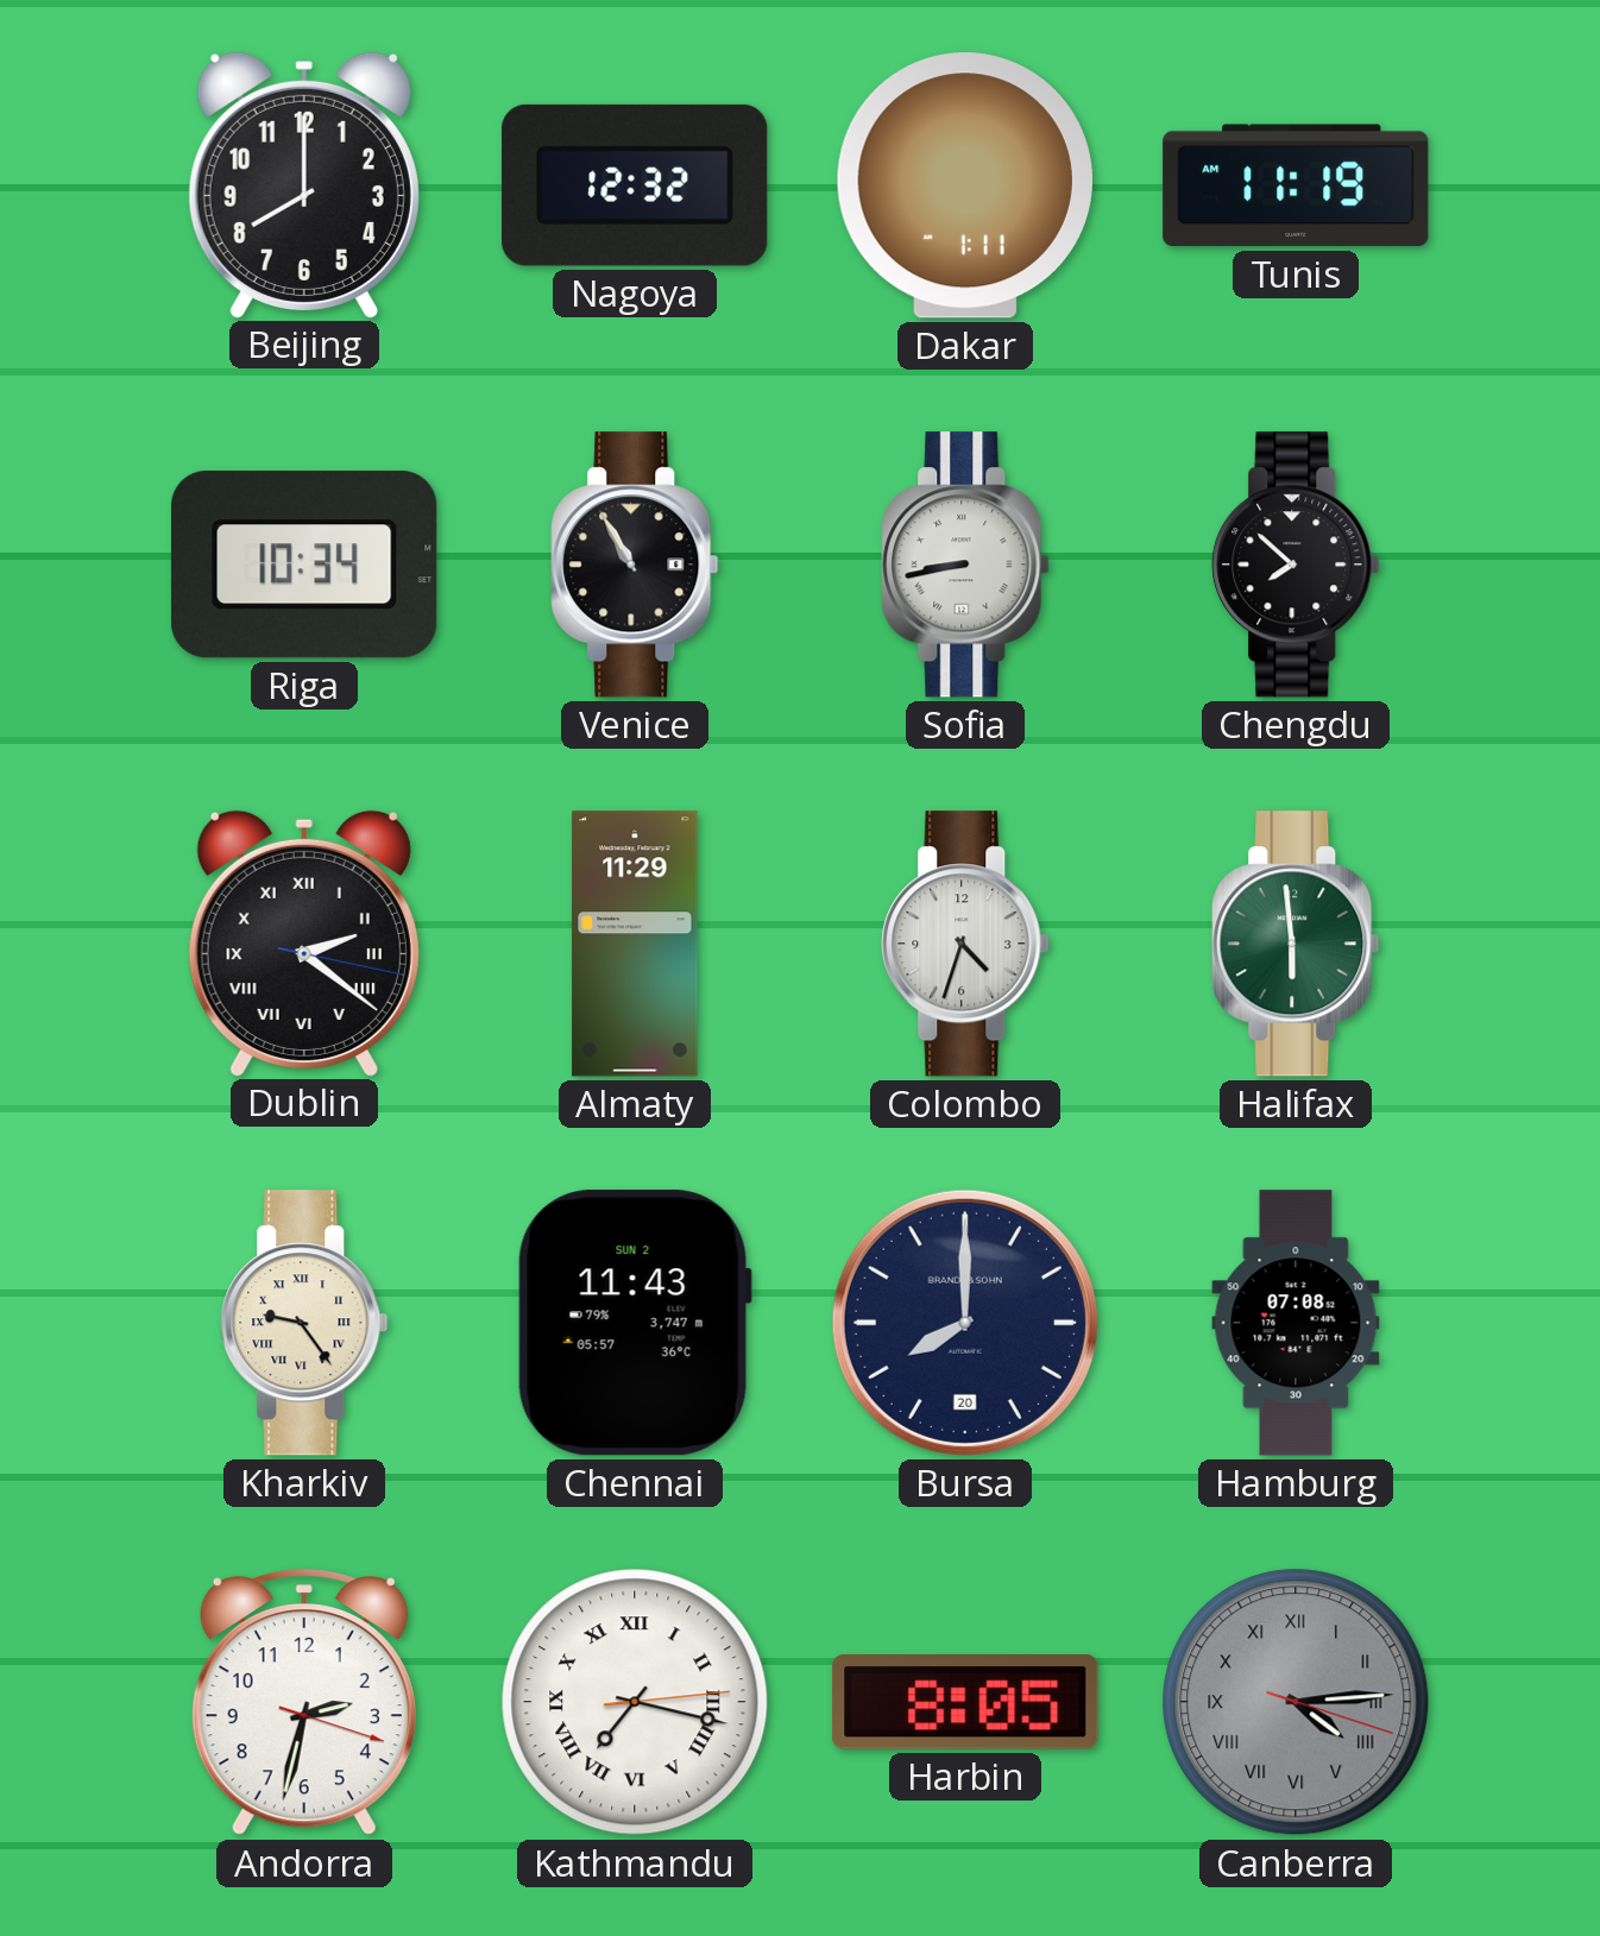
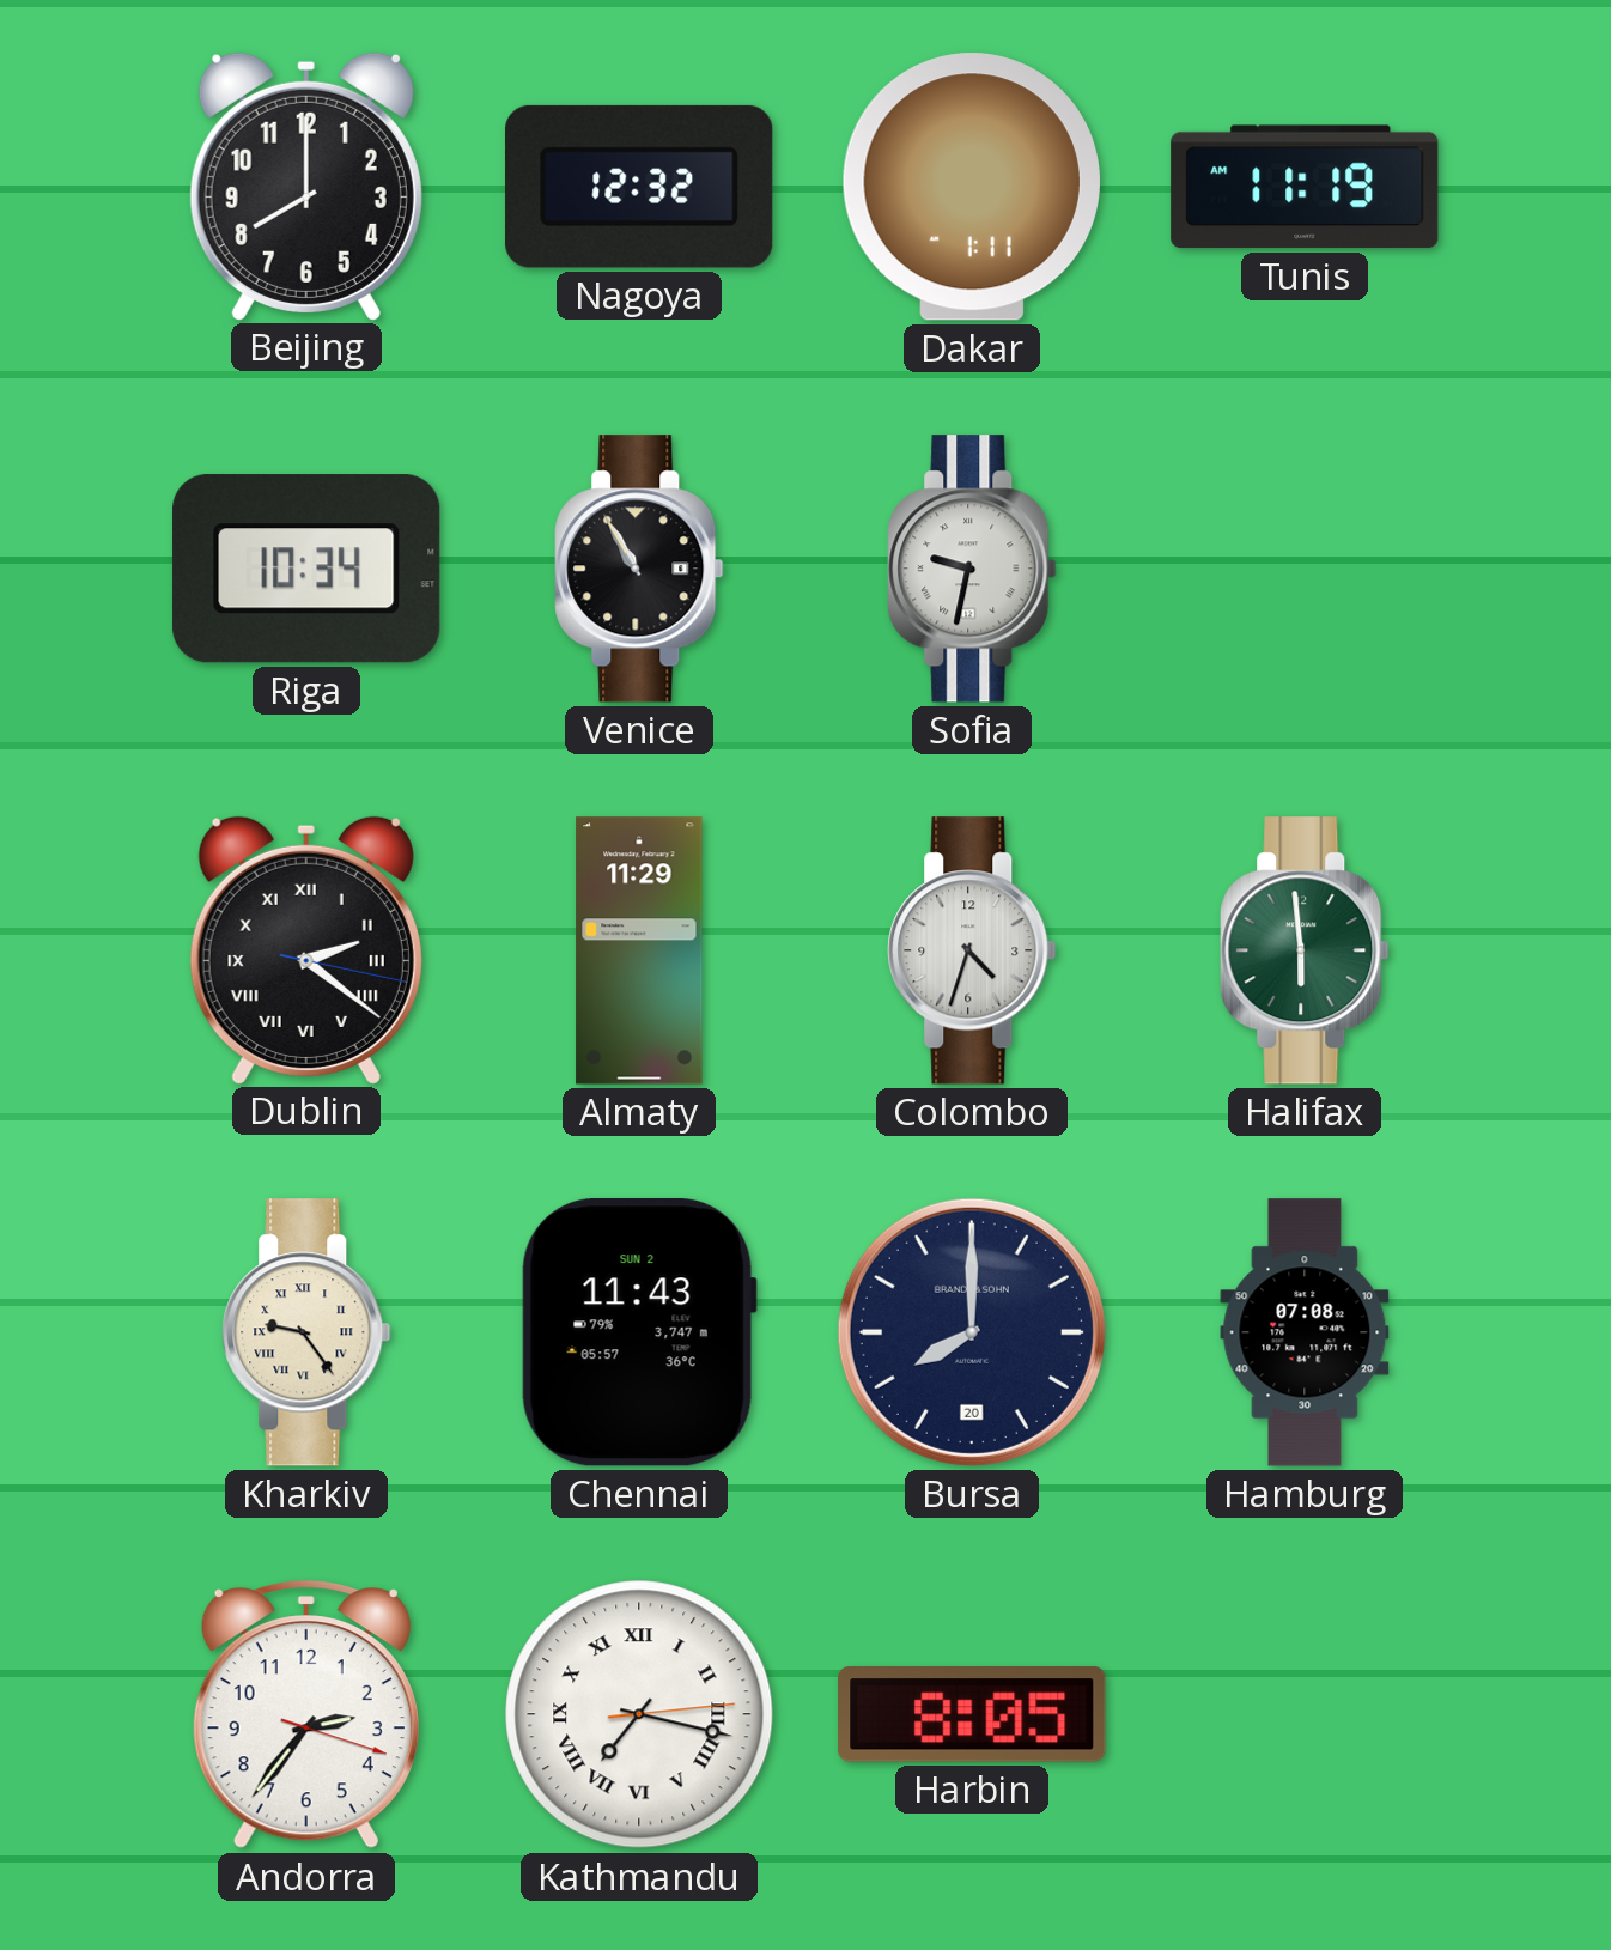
Sofia: 8:43 -> 9:32 (972, 569)
Chengdu: 7:52 -> none (1296, 565)
Andorra: 2:32 -> 2:36 (306, 1715)
Canberra: 4:14 -> none (1296, 1702)
